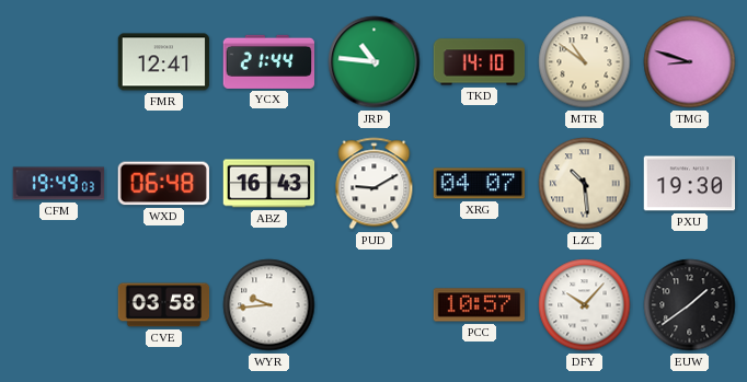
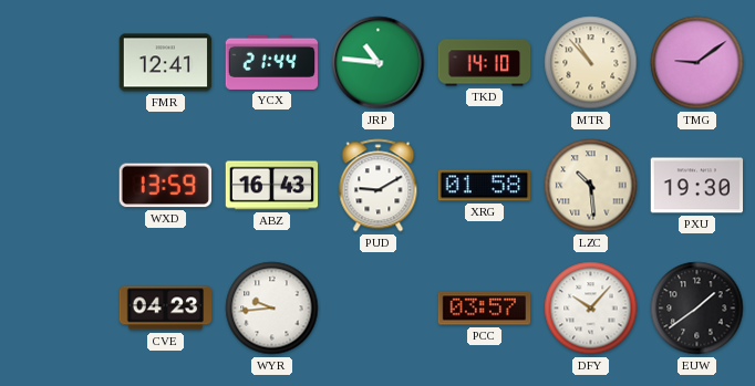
MTR: 10:51 -> 10:53 (591, 63)
TMG: 8:48 -> 9:09 (697, 63)
CFM: 19:49 -> none (59, 184)
WXD: 06:48 -> 13:59 (165, 186)
XRG: 04:07 -> 01:58 (485, 186)
CVE: 03:58 -> 04:23 (166, 309)
PCC: 10:57 -> 03:57 (485, 309)
